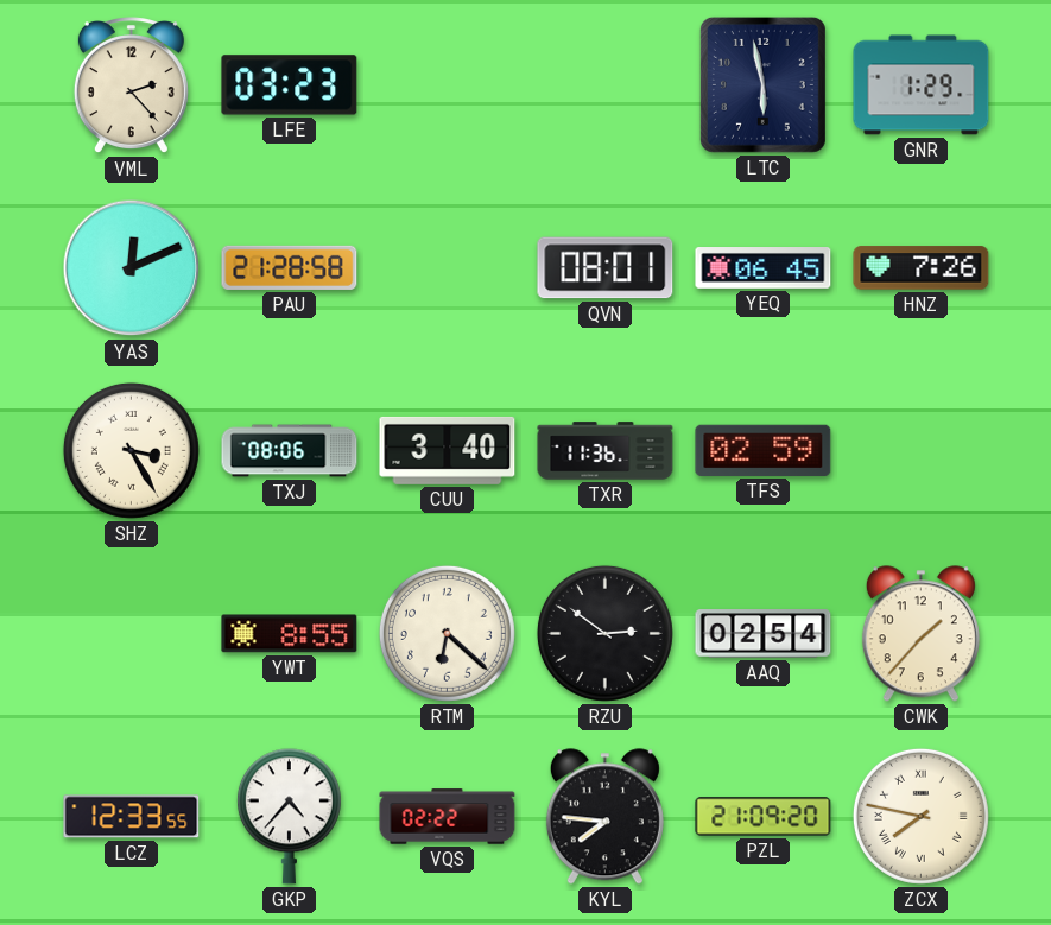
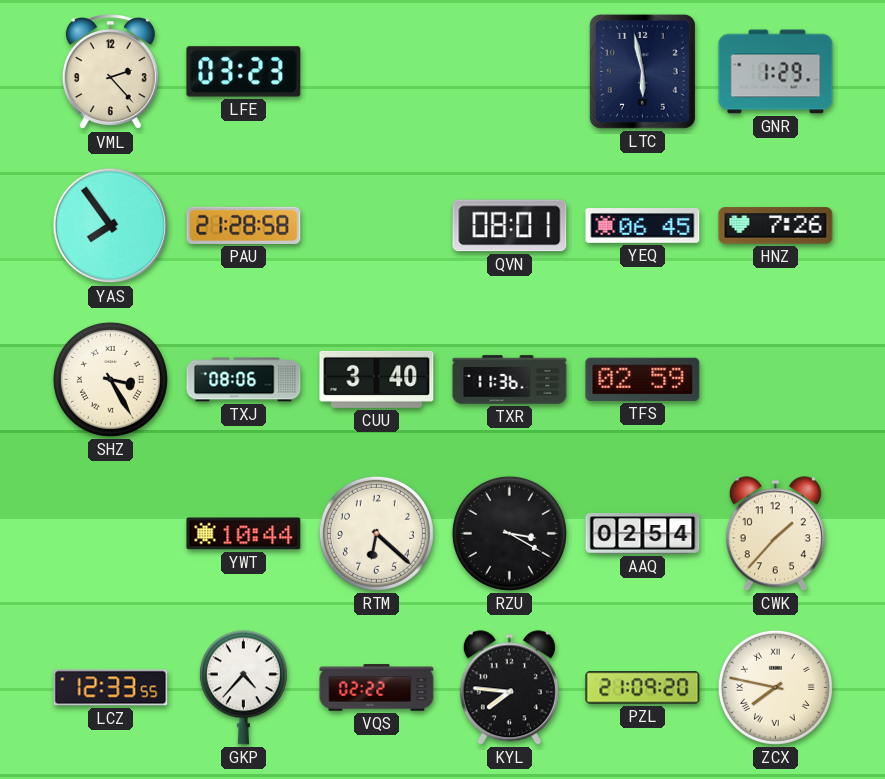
YAS: 12:11 -> 7:54 (111, 226)
YWT: 8:55 -> 10:44 (244, 534)
RZU: 2:51 -> 3:20 (509, 533)
